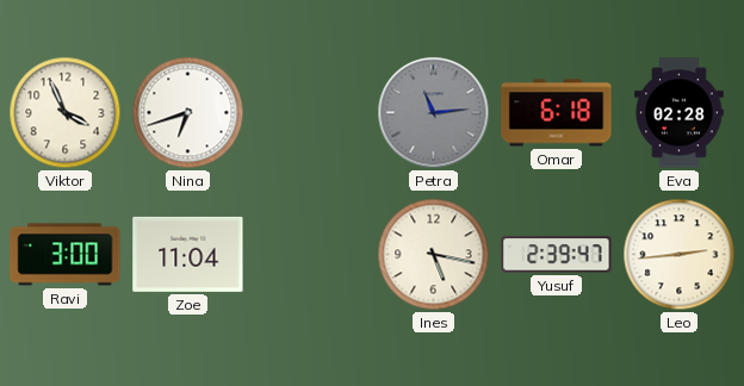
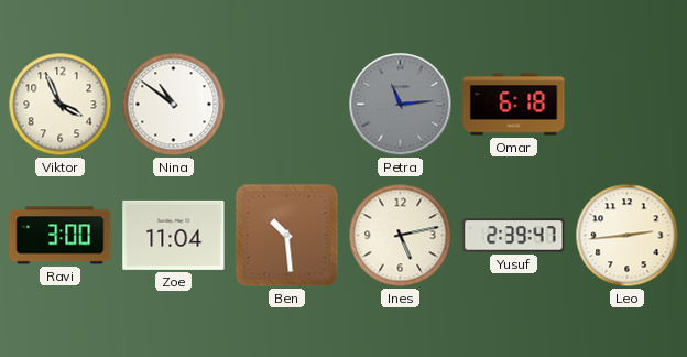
Nina: 6:42 -> 10:51 (174, 105)
Eva: 02:28 -> none (680, 113)
Ben: none -> 10:29 (287, 236)
Ines: 5:17 -> 5:13 (401, 236)
